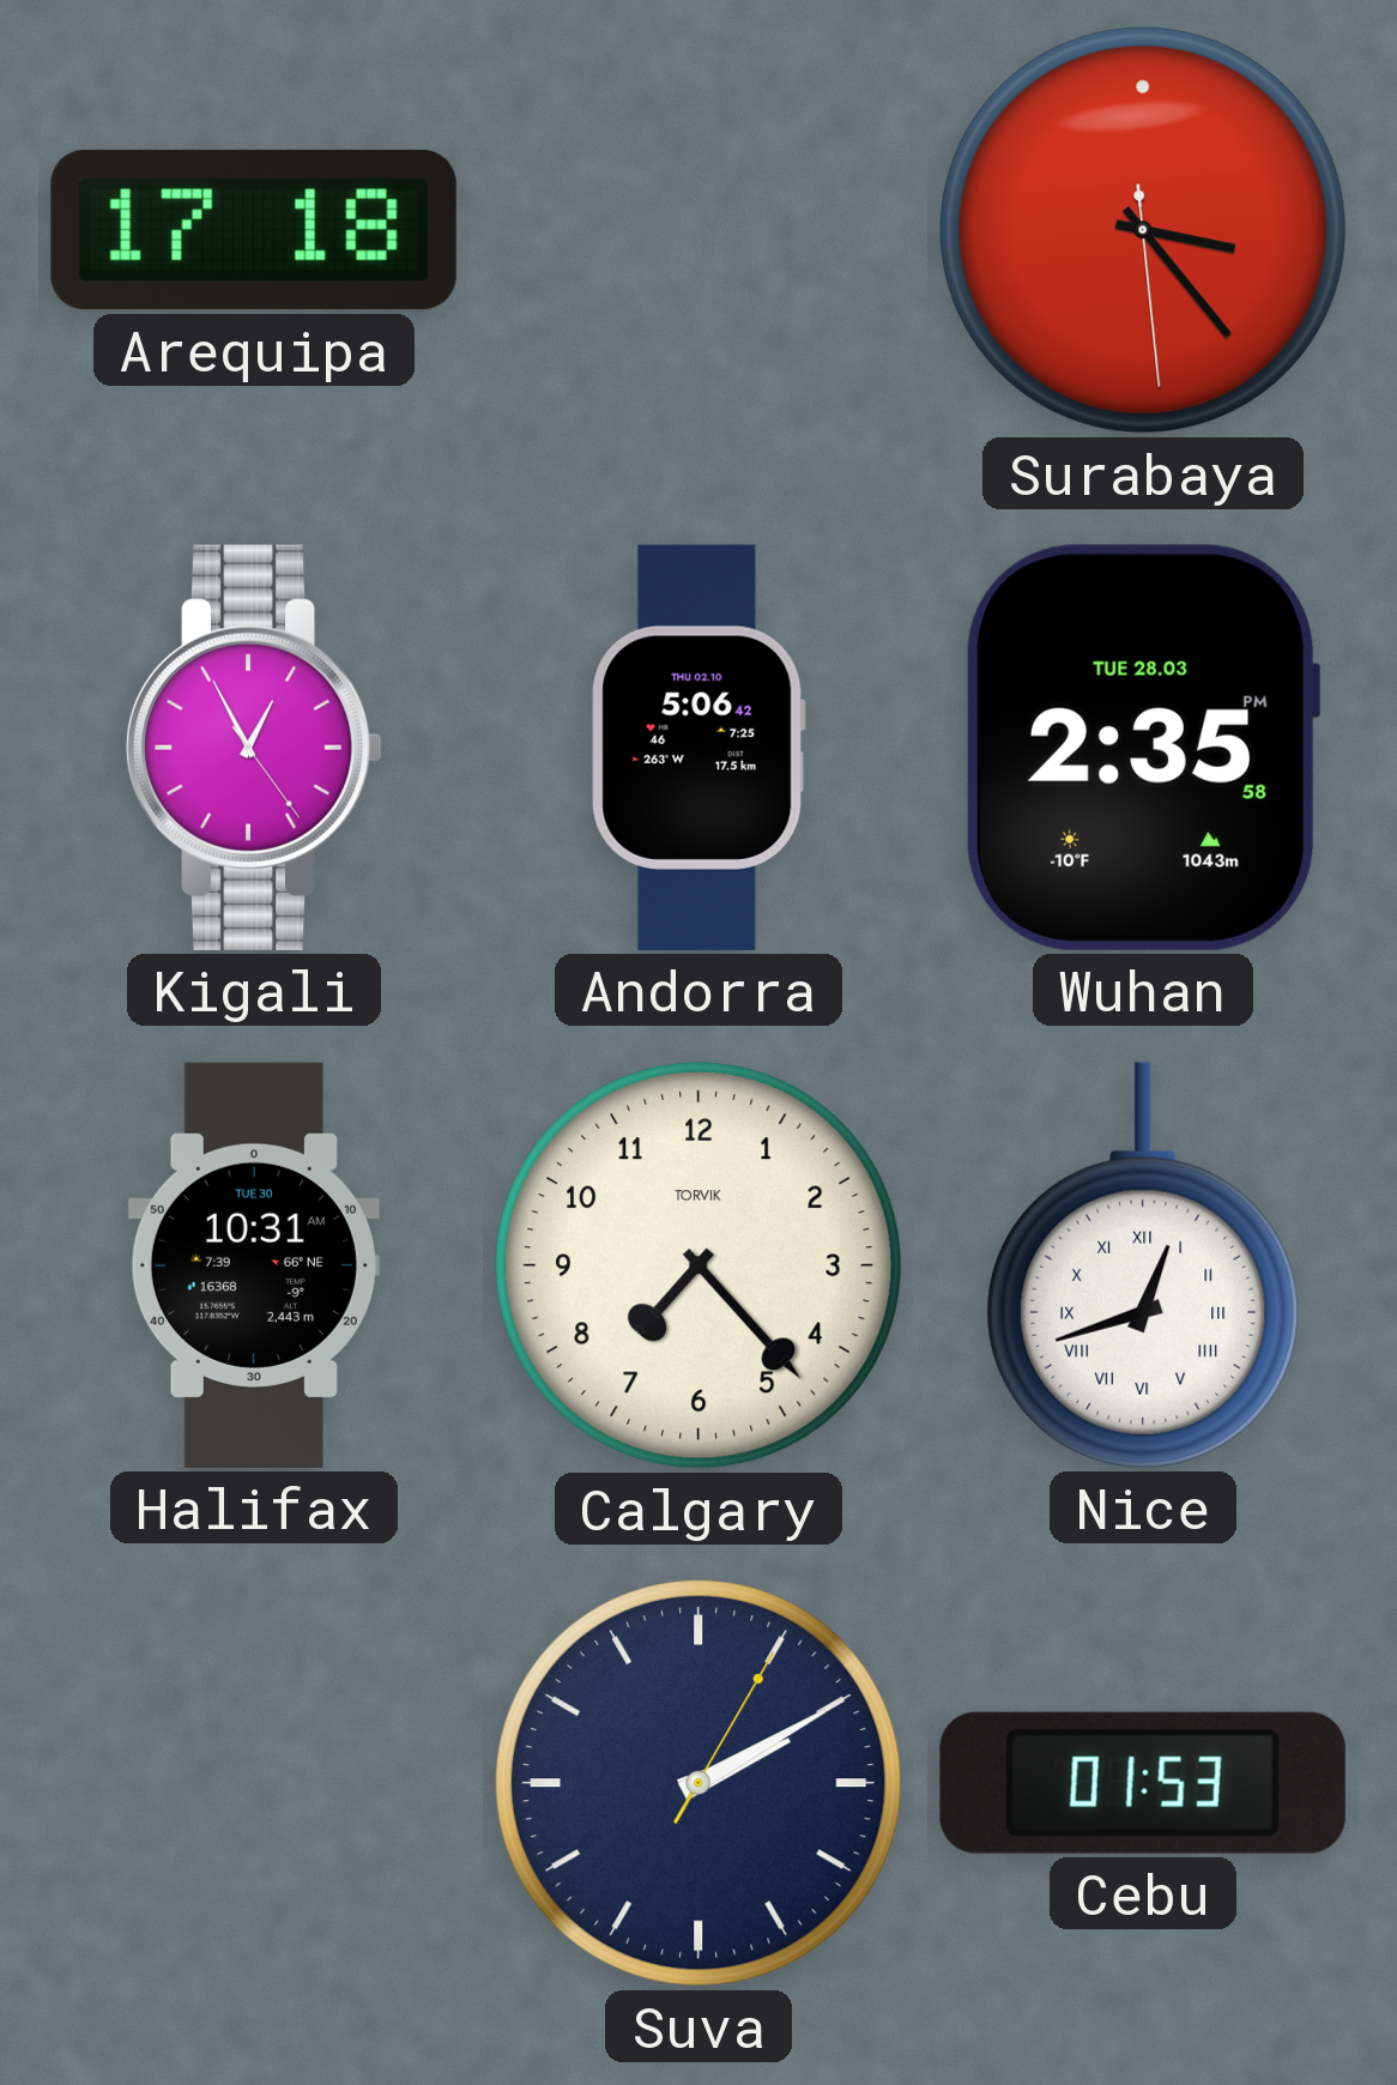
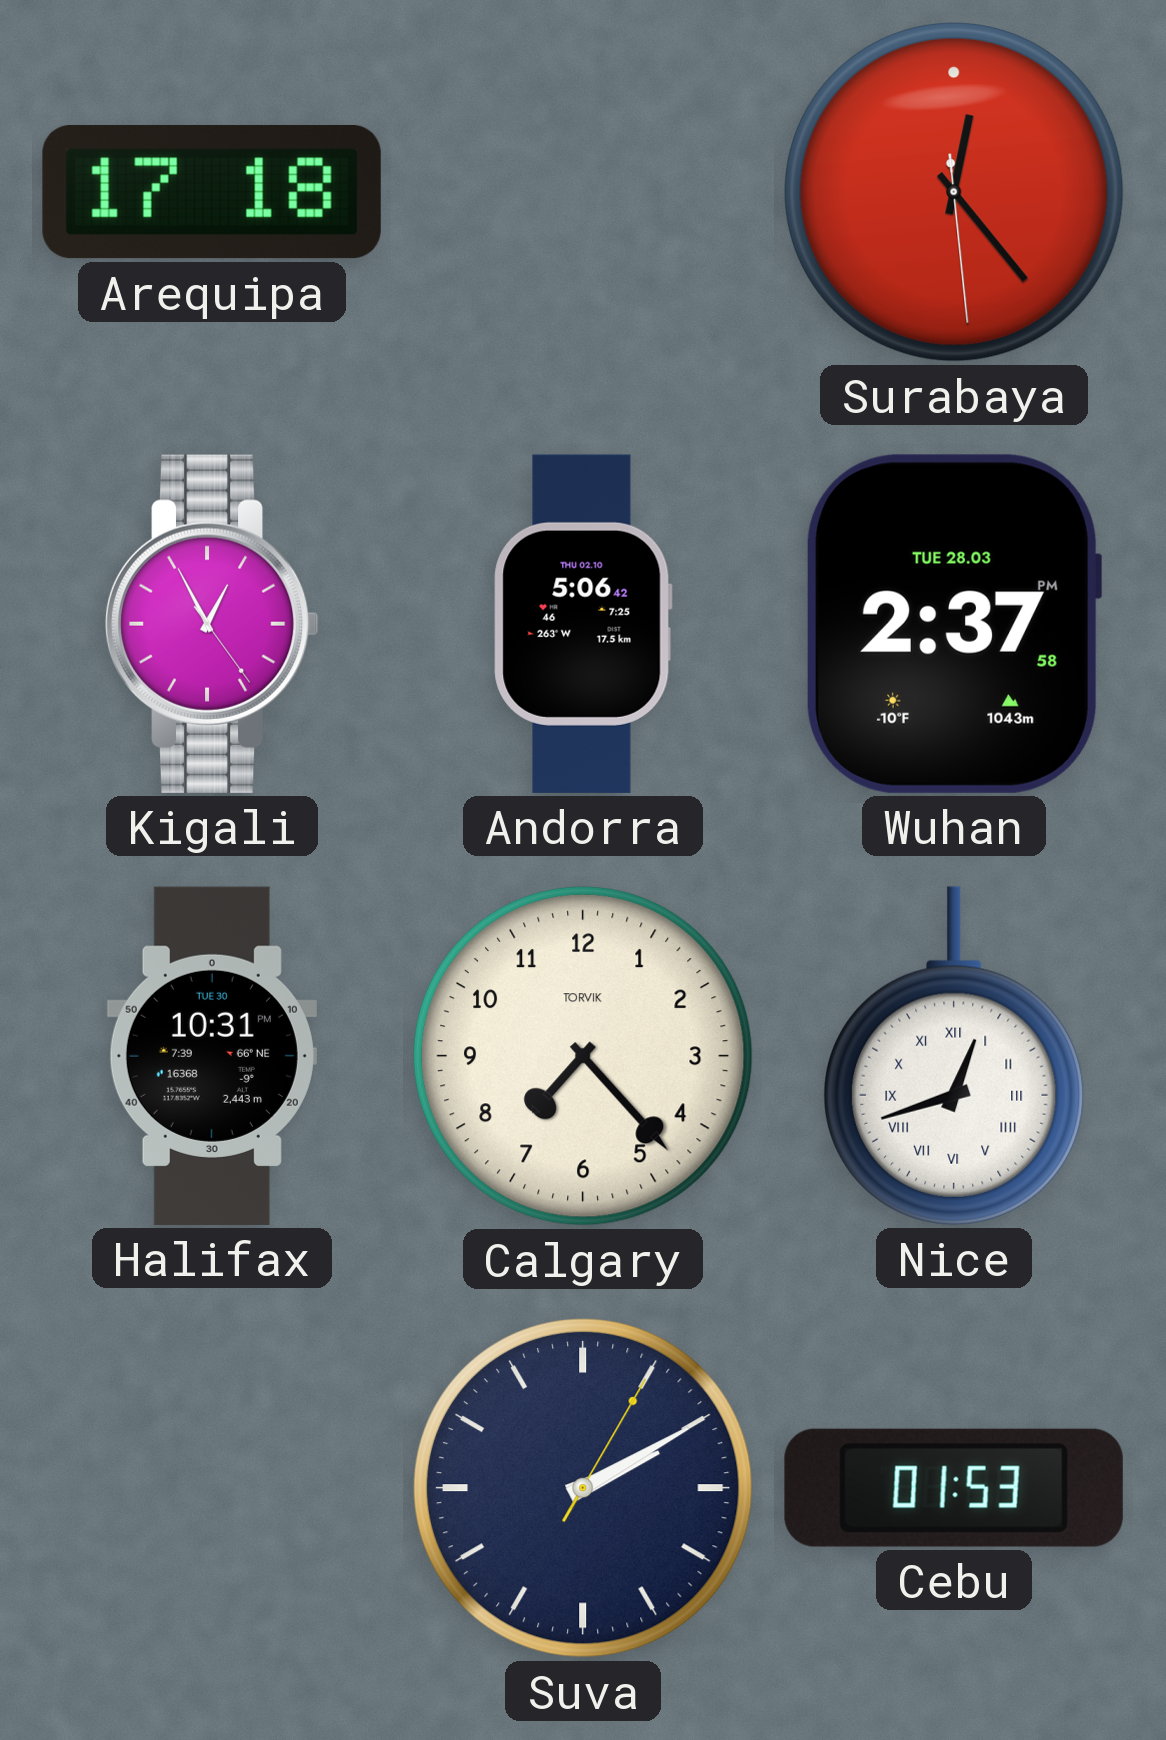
Surabaya: 3:23 -> 12:23 (954, 192)
Wuhan: 2:35 -> 2:37 (954, 624)
Halifax: 10:31 AM -> 10:31 PM (212, 1056)
